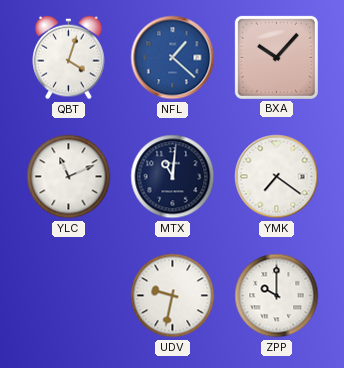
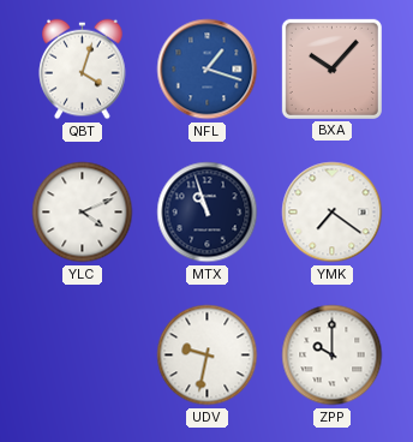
NFL: 1:22 -> 1:18 (208, 70)
YLC: 11:11 -> 4:11 (83, 213)
MTX: 11:01 -> 10:57 (208, 213)
